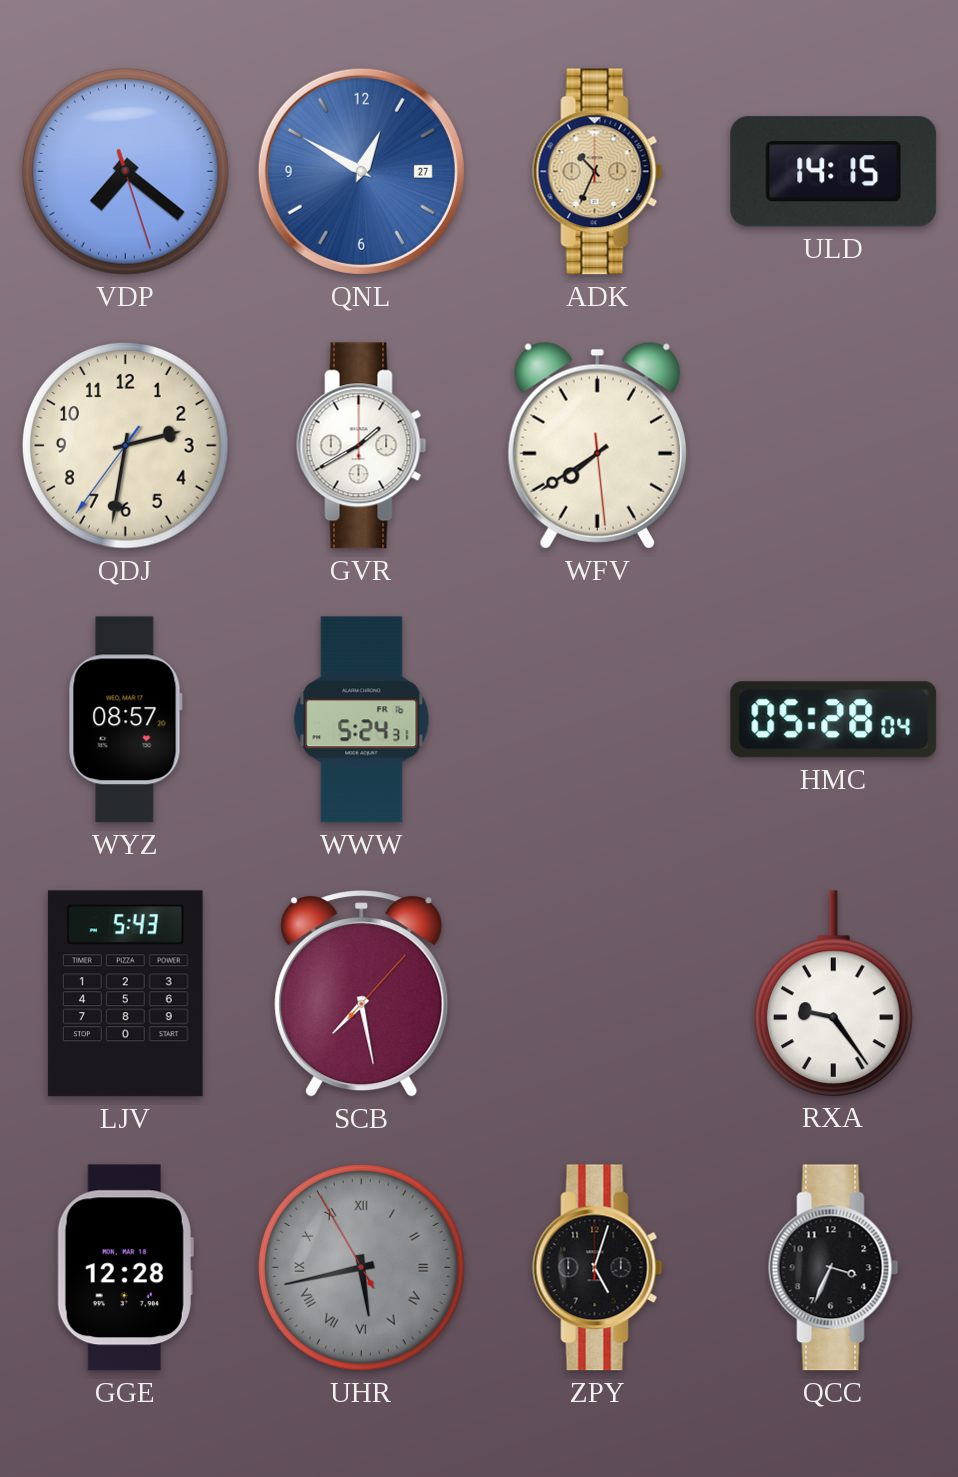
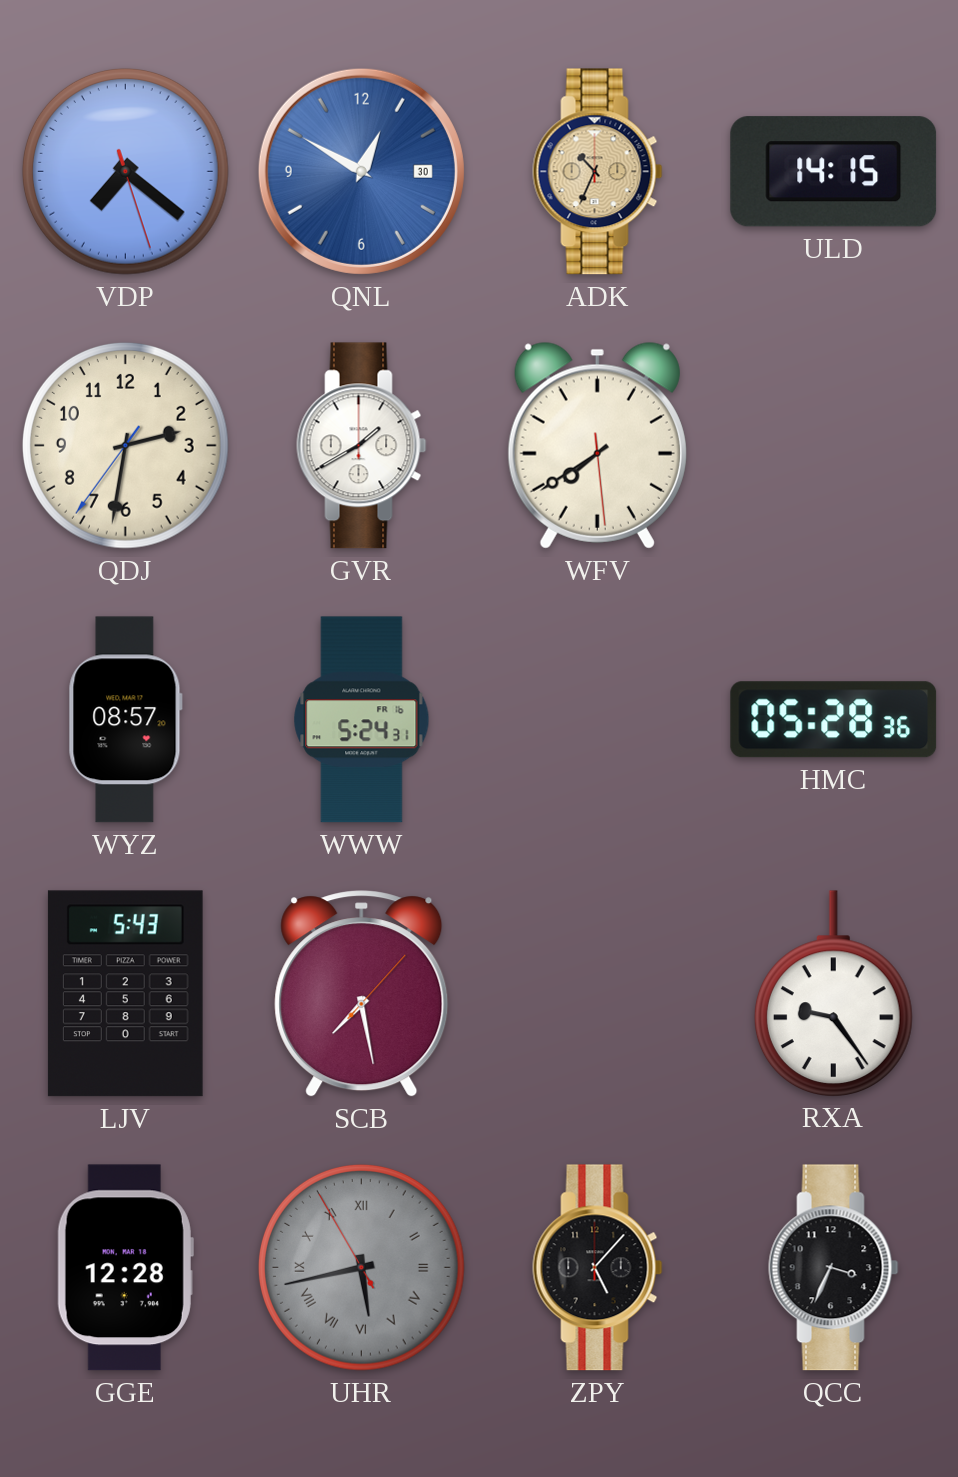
QNL date: 27 -> 30 (361, 171)
HMC: 05:28:04 -> 05:28:36 (834, 720)
ZPY: 5:03 -> 5:07 (598, 1268)
